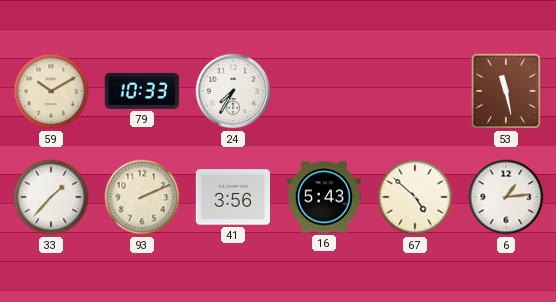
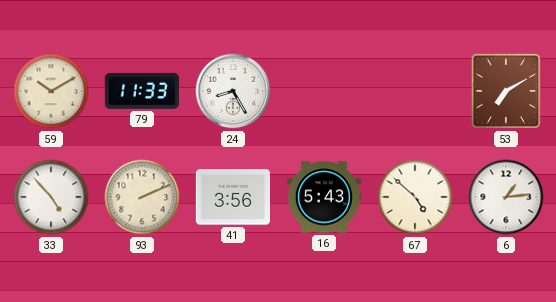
79: 10:33 -> 11:33 (142, 91)
24: 7:35 -> 8:25 (233, 91)
53: 11:28 -> 7:10 (506, 91)
33: 1:37 -> 4:53 (51, 197)
